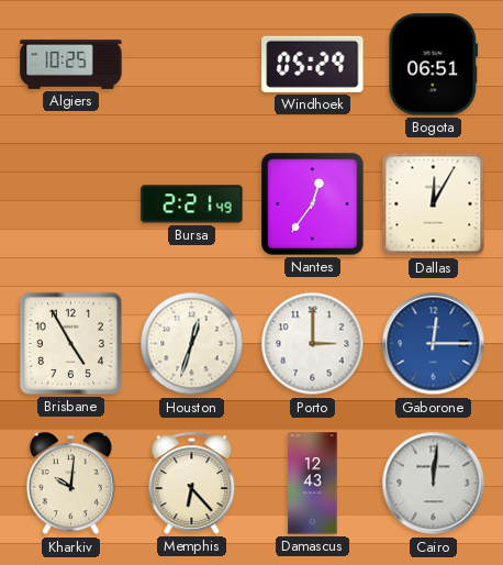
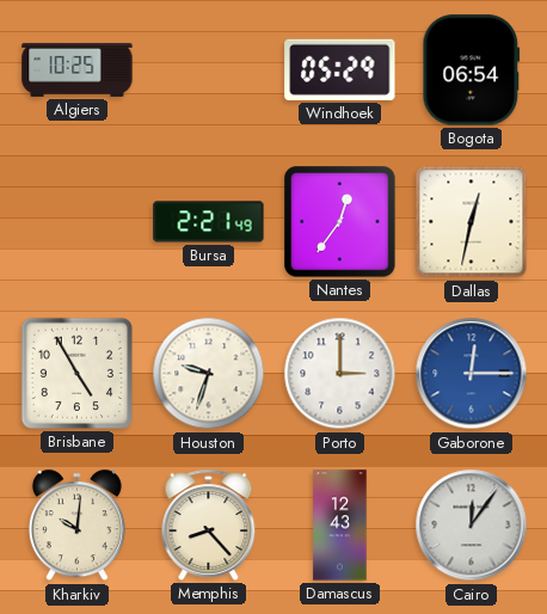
Bogota: 06:51 -> 06:54 (472, 70)
Dallas: 12:05 -> 12:32 (472, 222)
Houston: 12:33 -> 9:33 (209, 374)
Memphis: 6:23 -> 8:23 (209, 524)
Cairo: 12:01 -> 12:06 (472, 526)
